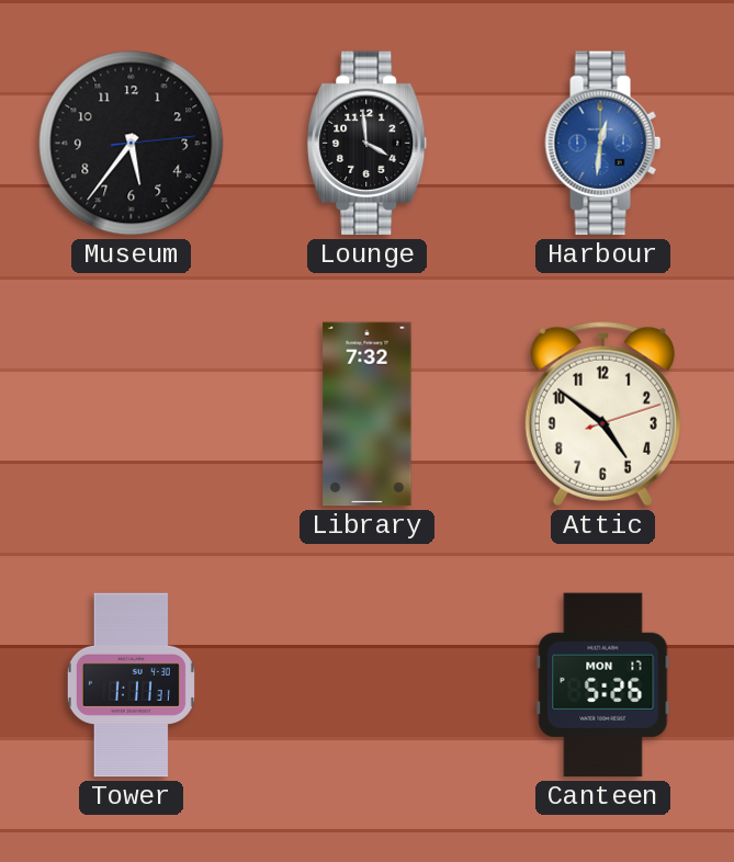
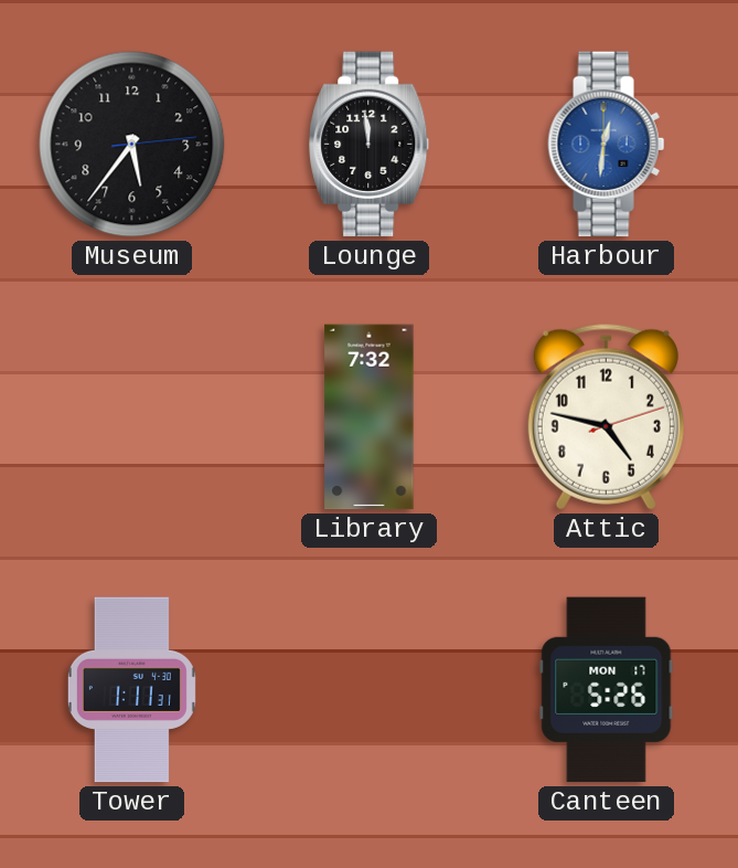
Lounge: 3:59 -> 11:59 (370, 145)
Attic: 4:51 -> 4:47 (606, 417)
